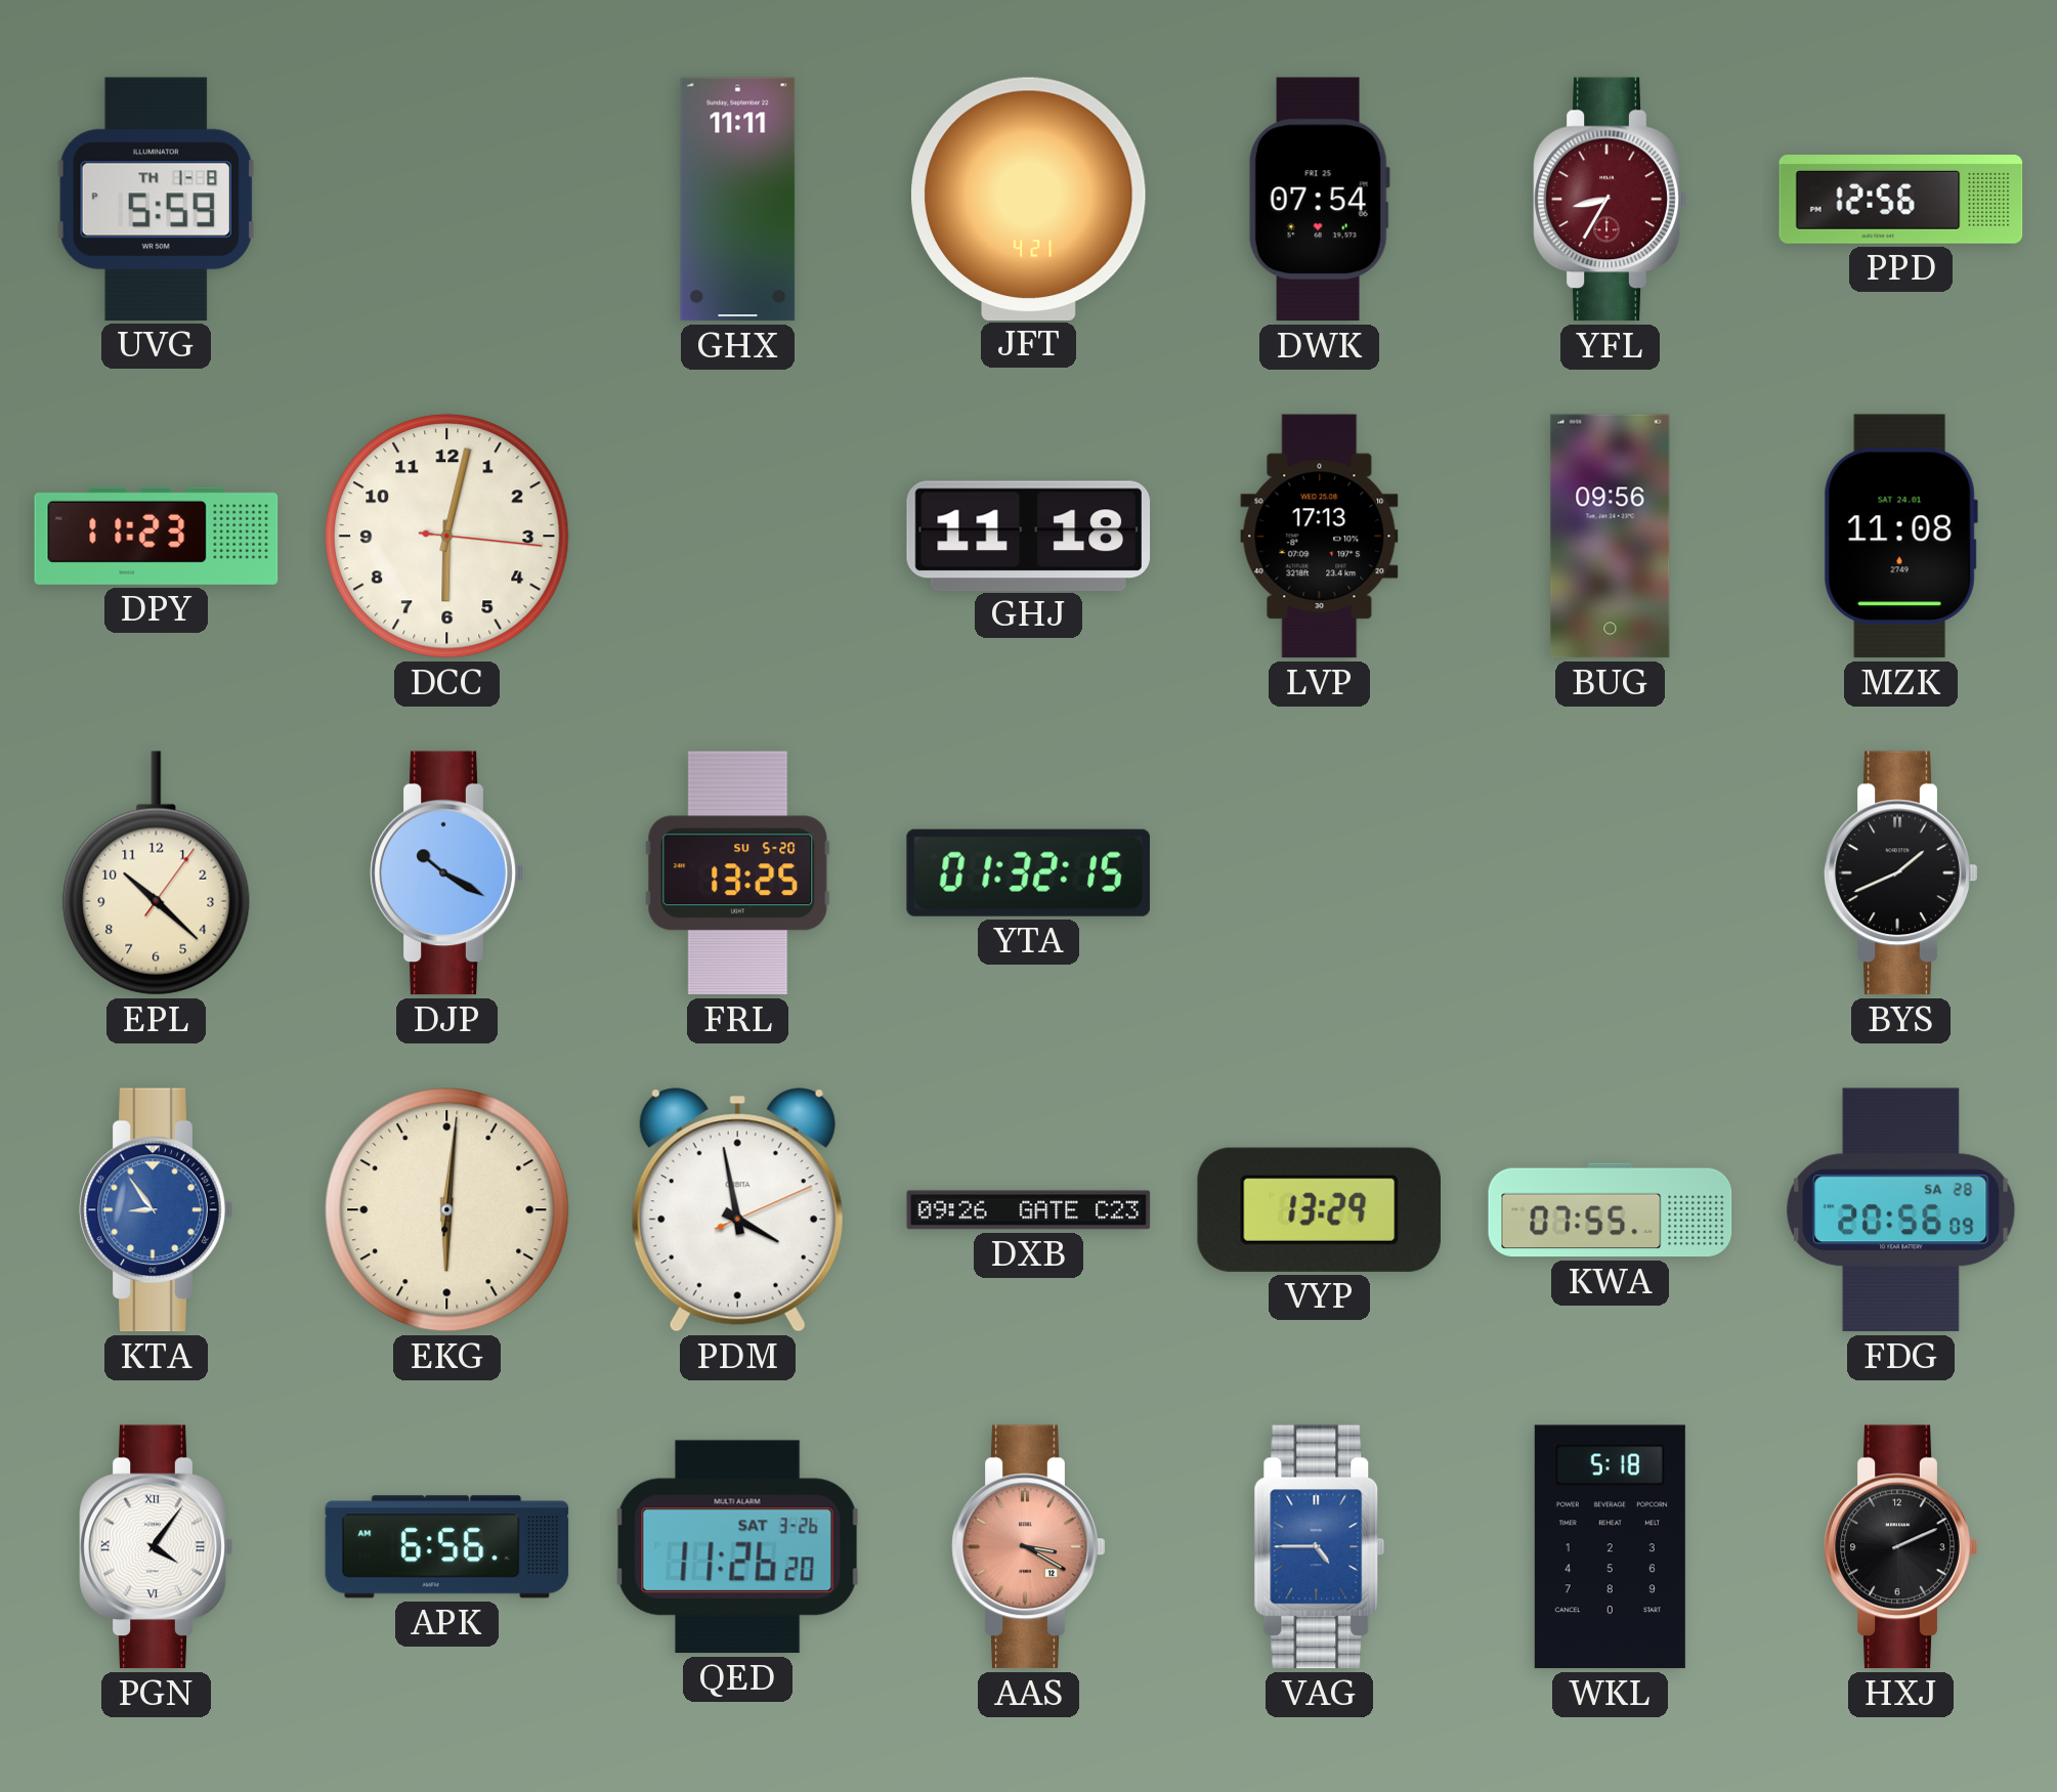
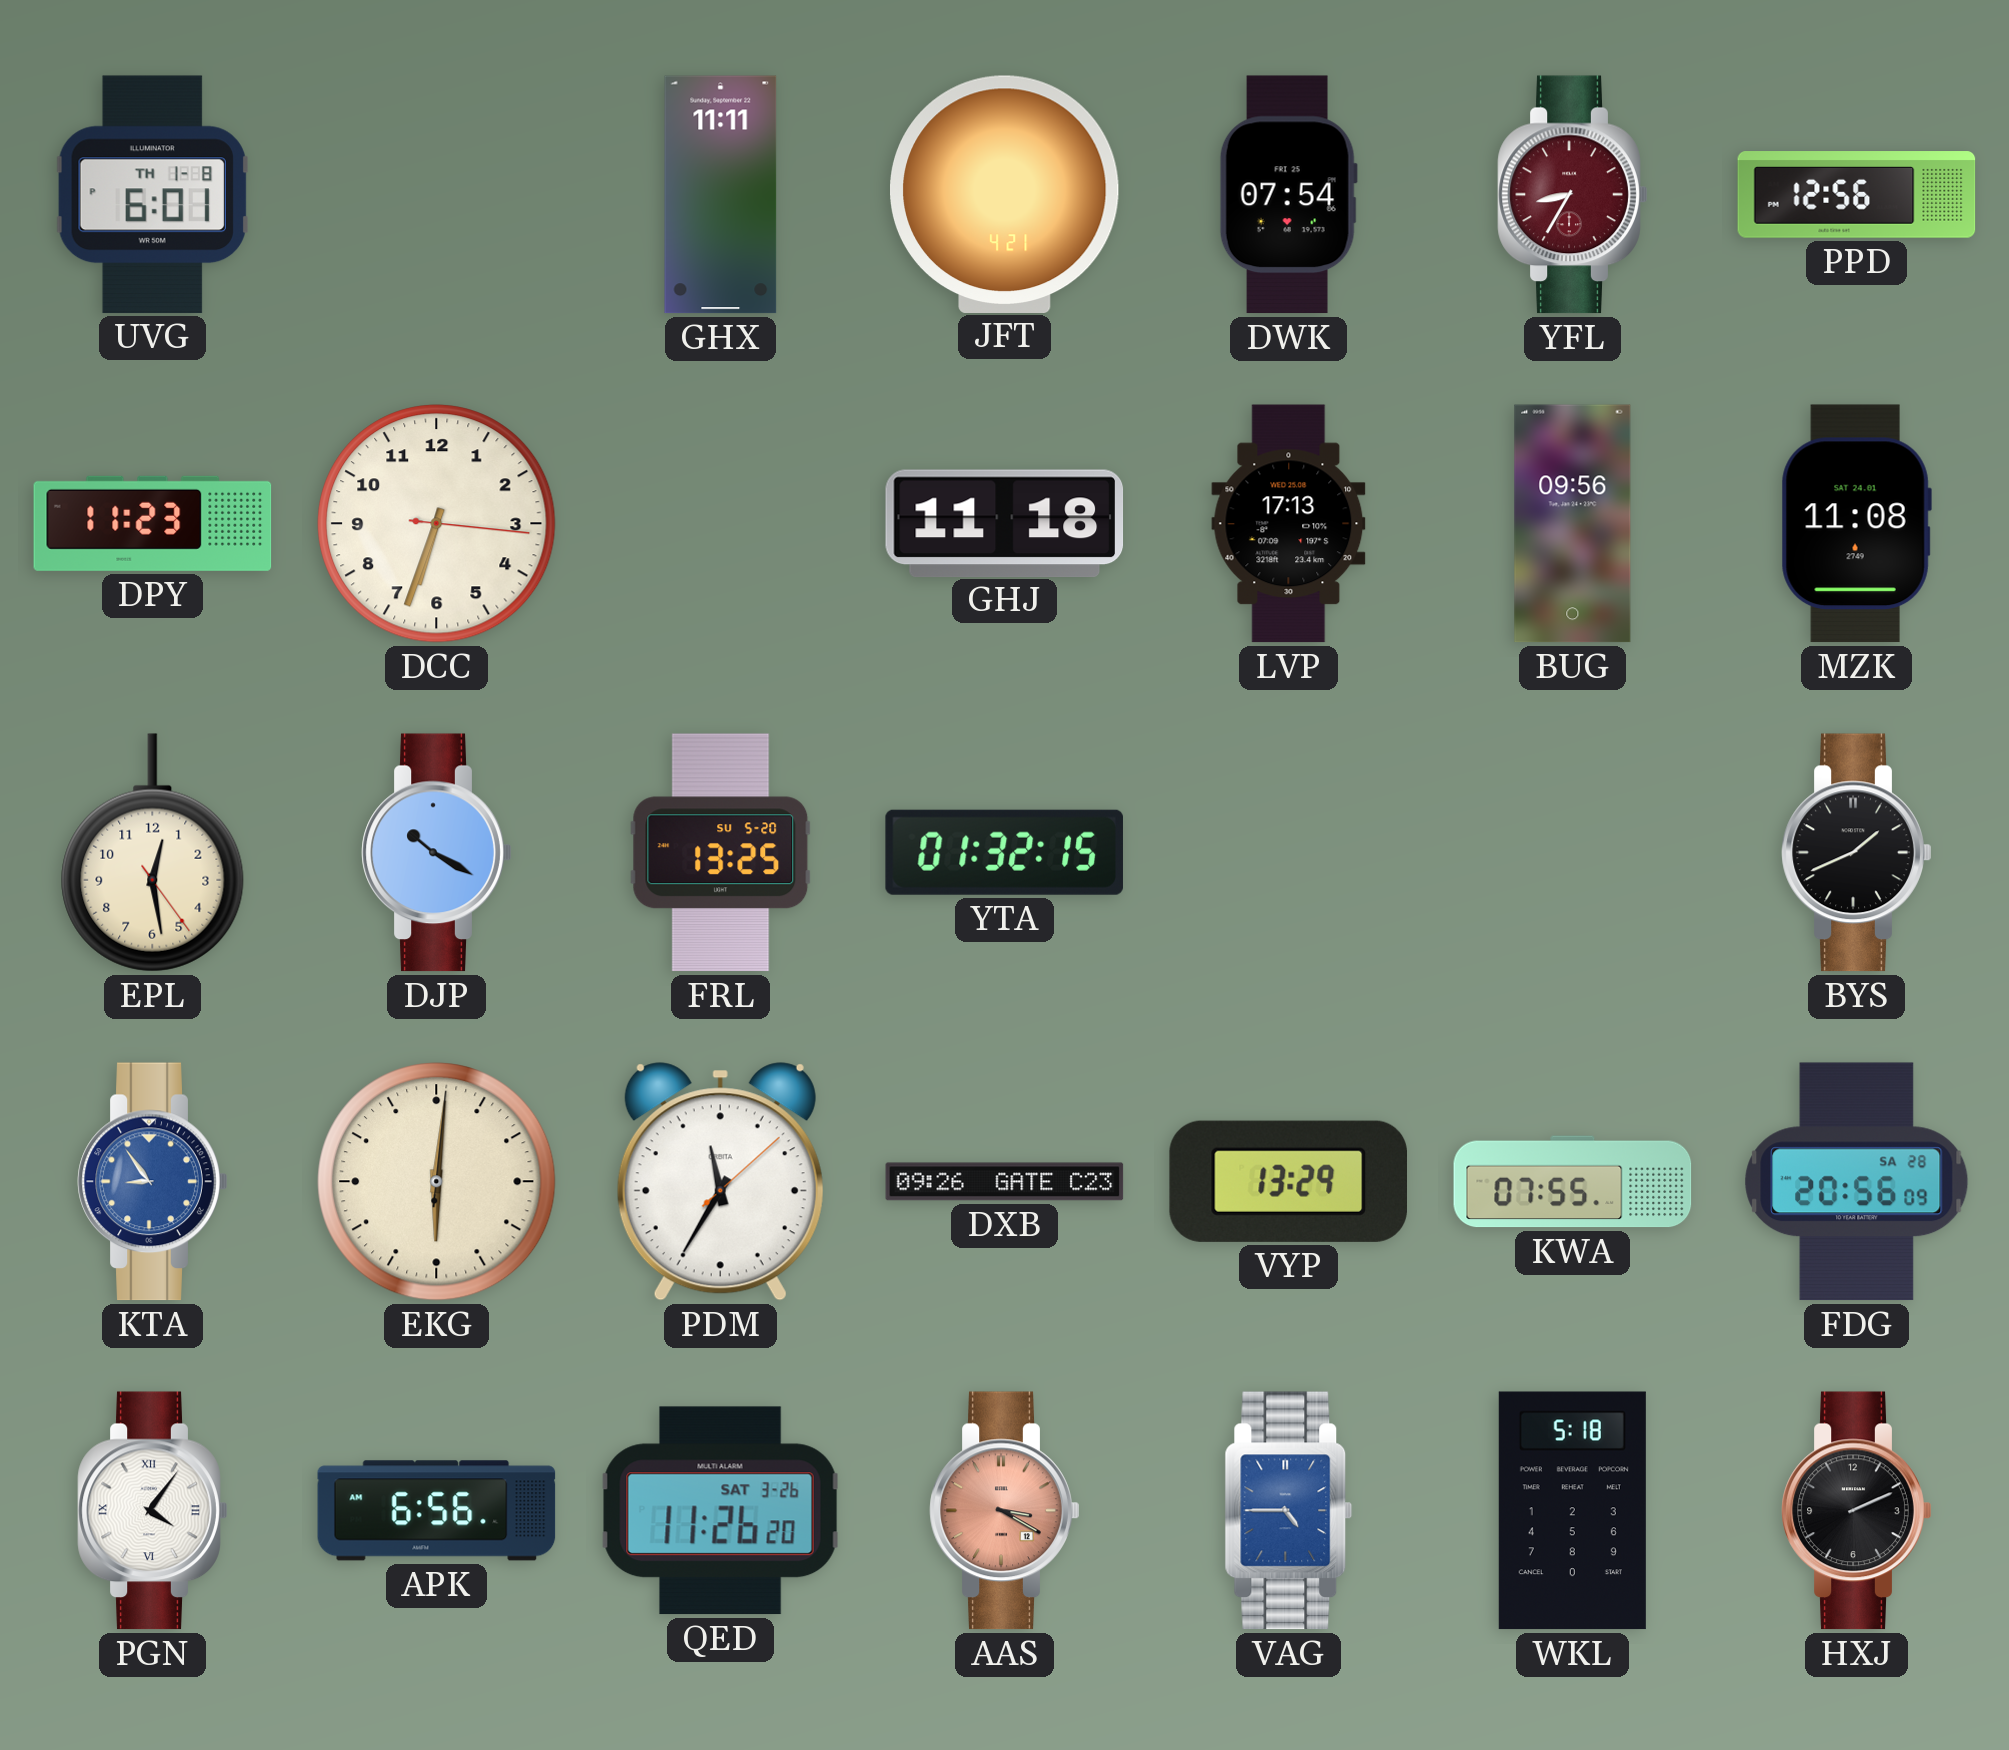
UVG: 5:59 -> 6:01 (152, 194)
DCC: 6:02 -> 6:33 (437, 524)
EPL: 10:22 -> 12:28 (153, 853)
PDM: 3:58 -> 11:35 (720, 1182)
